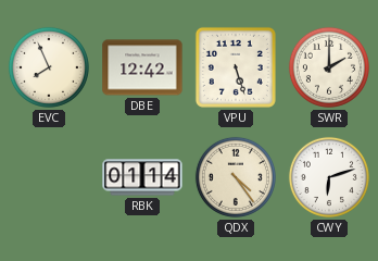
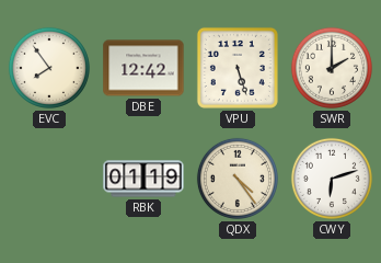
EVC: 7:56 -> 7:54 (49, 68)
RBK: 01:14 -> 01:19 (143, 179)
